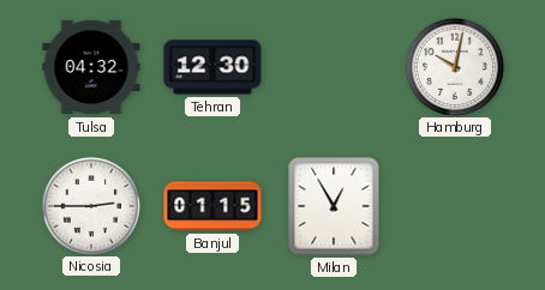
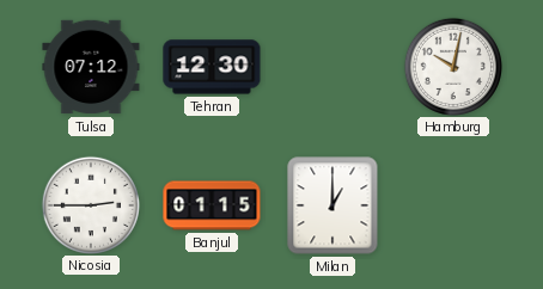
Tulsa: 04:32 -> 07:12 (91, 67)
Milan: 12:55 -> 1:00 (332, 205)
